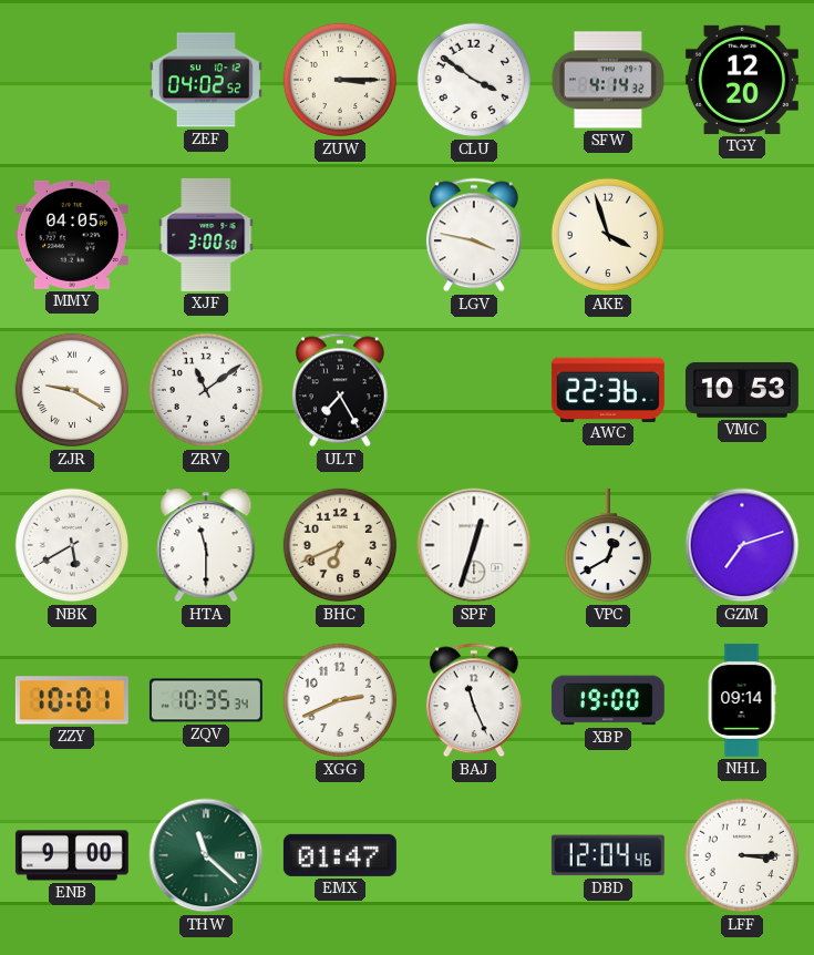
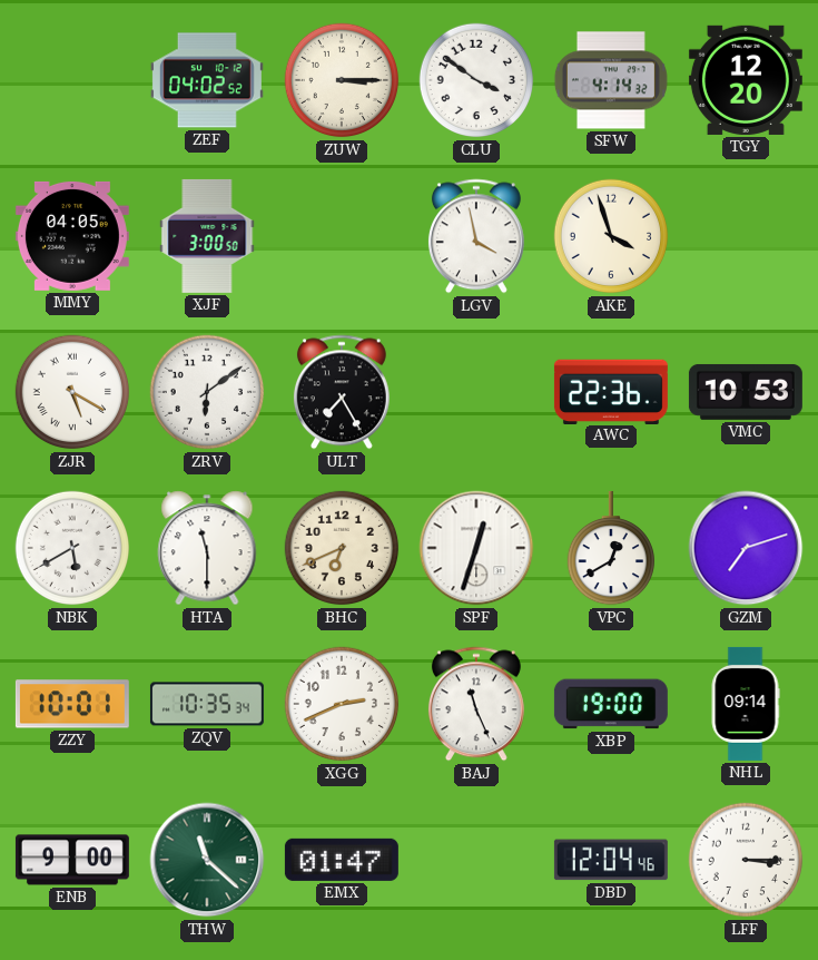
LGV: 3:47 -> 3:58 (476, 236)
ZJR: 9:20 -> 5:20 (72, 392)
ZRV: 11:09 -> 6:09 (207, 392)
